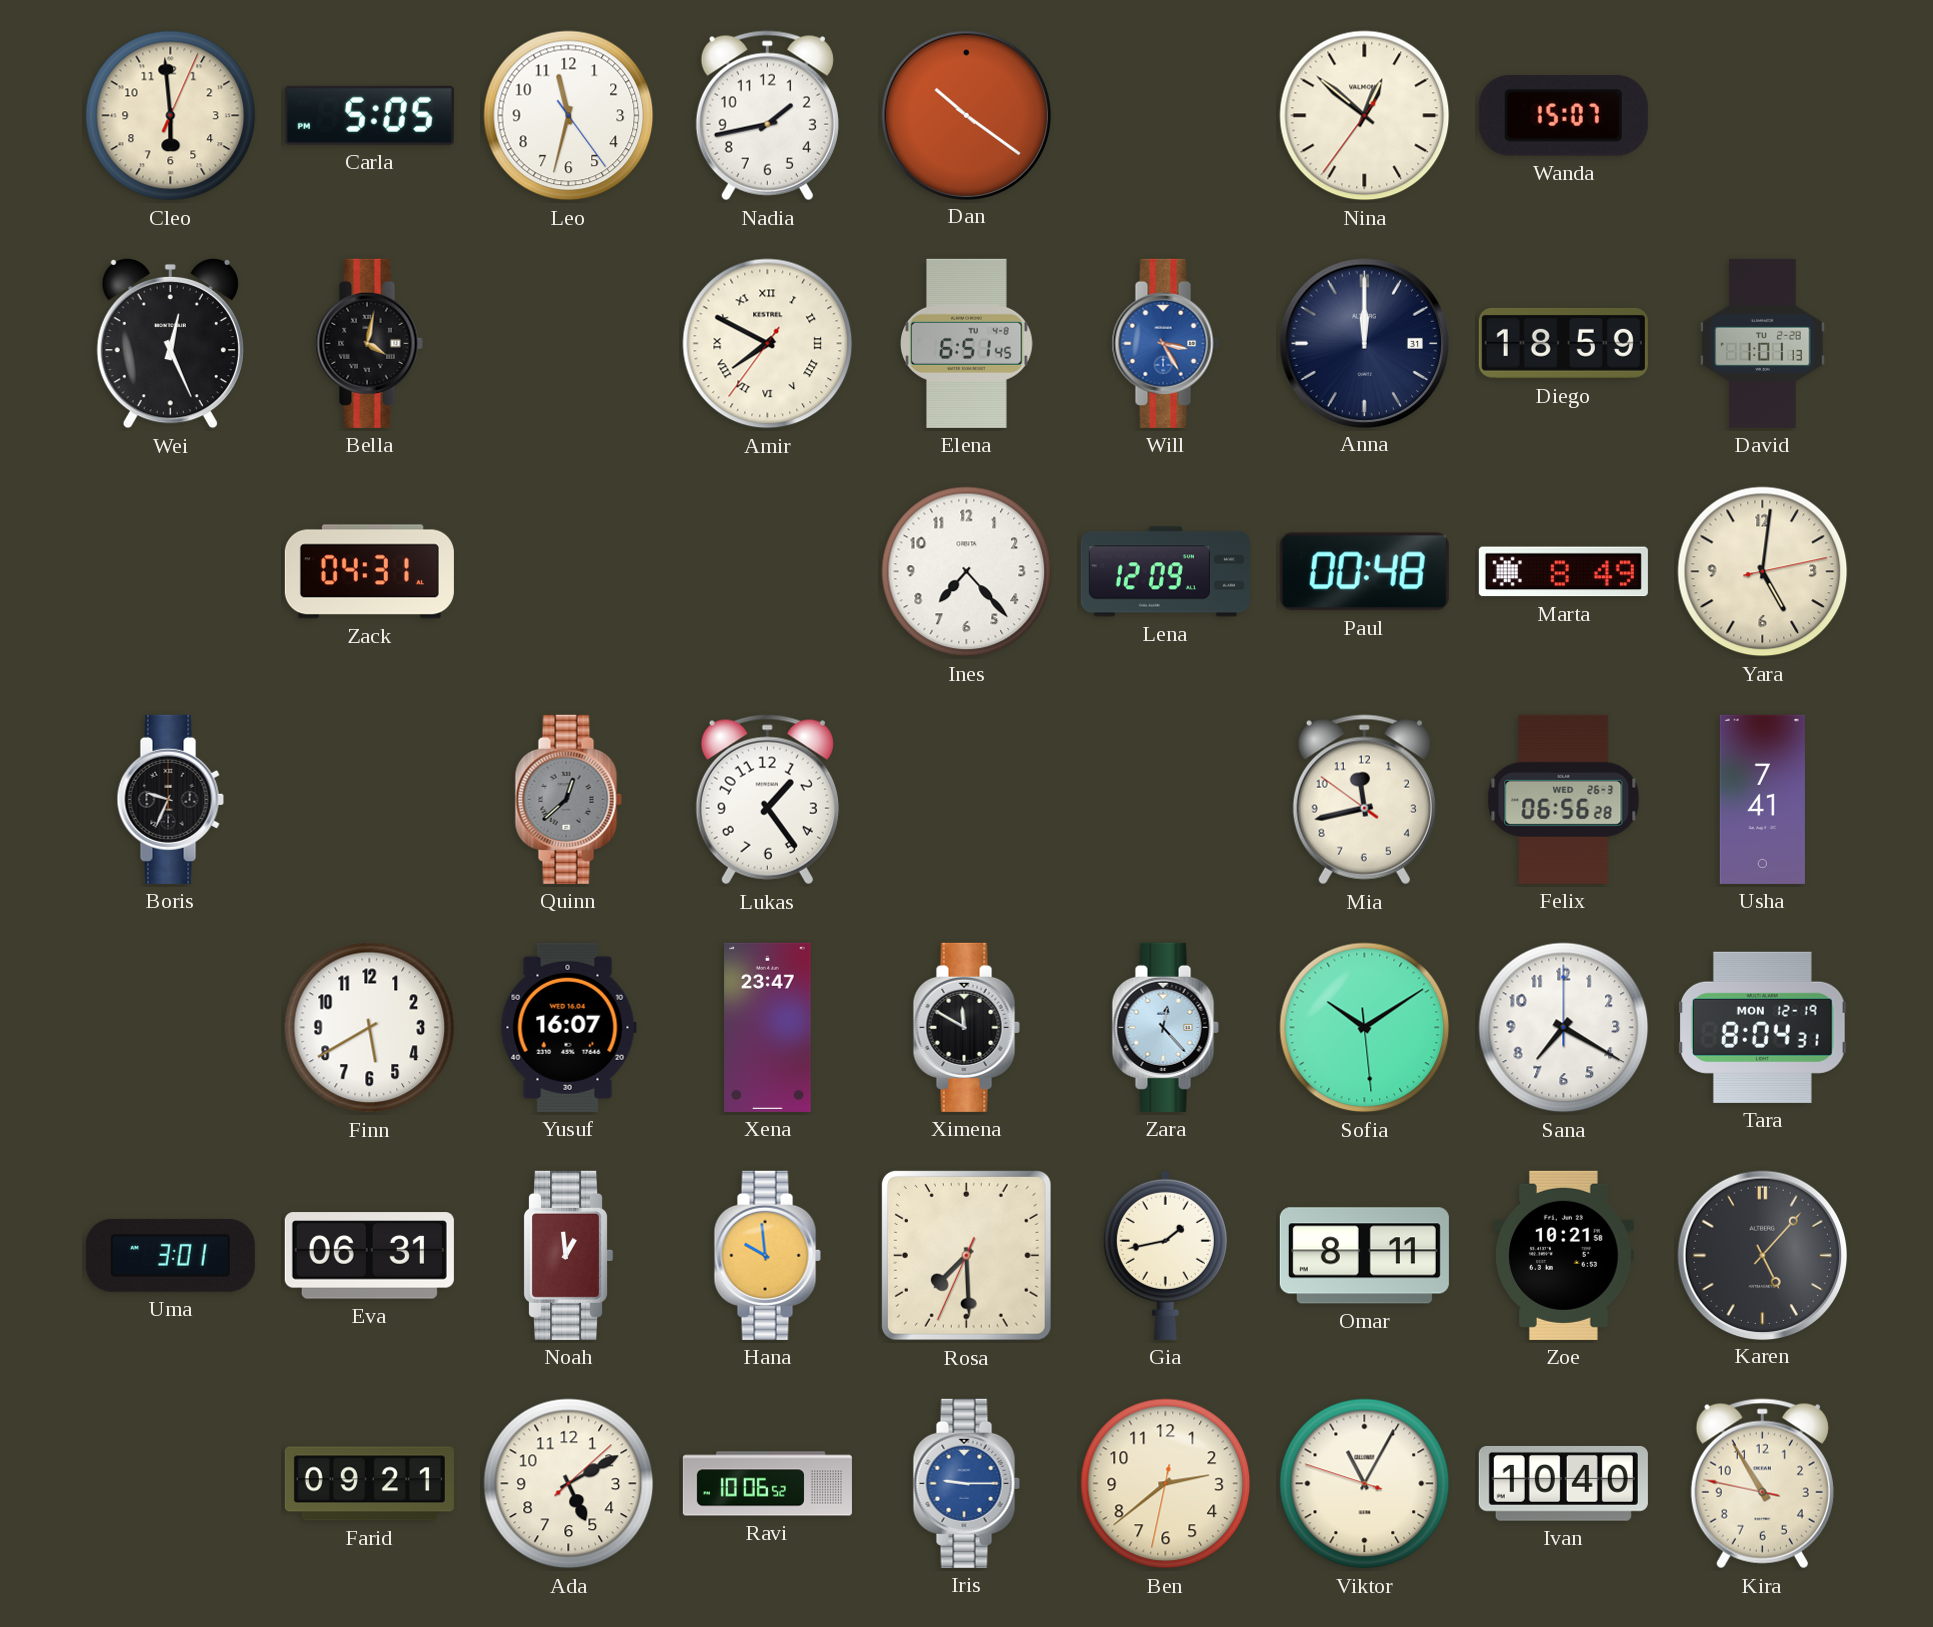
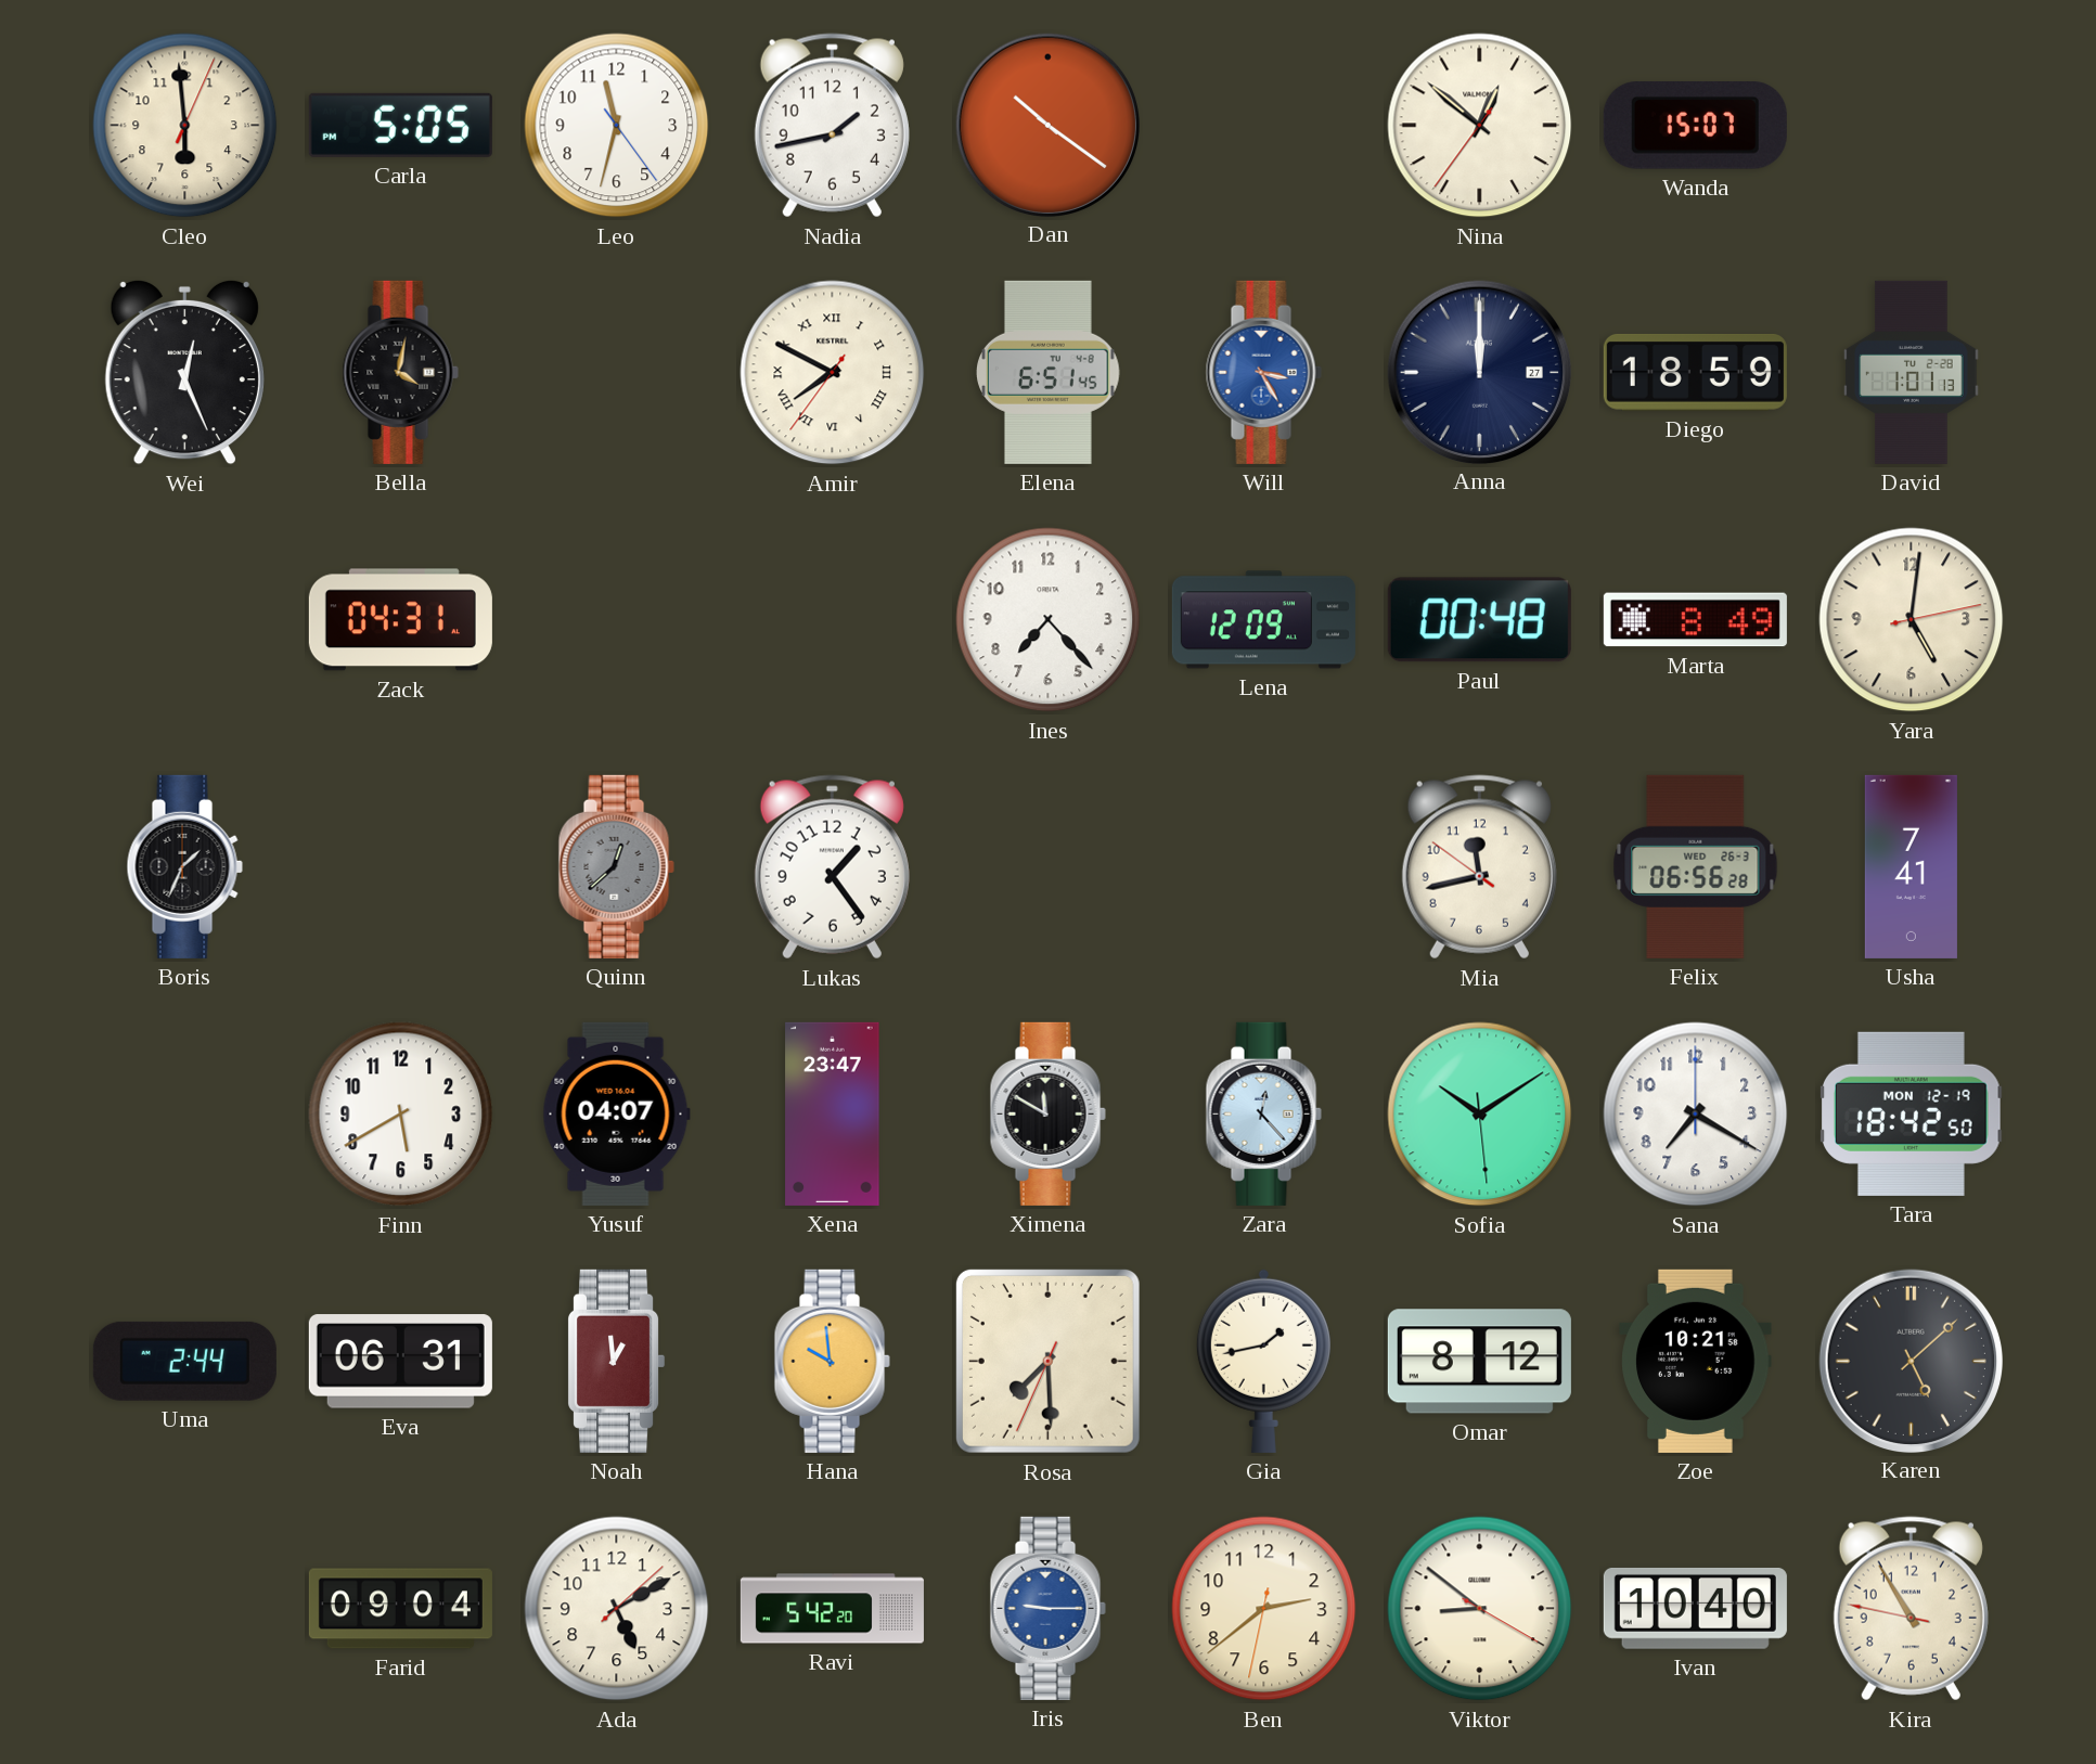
Anna date: 31 -> 27 (1479, 372)
Boris: 9:34 -> 1:34 (184, 866)
Yusuf: 16:07 -> 04:07 (616, 1113)
Tara: 8:04 -> 18:42 (1912, 1113)
Uma: 3:01 -> 2:44 (184, 1361)
Omar: 8:11 -> 8:12 (1479, 1362)
Karen: 5:07 -> 5:08 (1911, 1361)
Farid: 09:21 -> 09:04 (400, 1609)
Ravi: 10:06 -> 5:42 (832, 1609)
Viktor: 11:04 -> 8:51 (1480, 1609)
